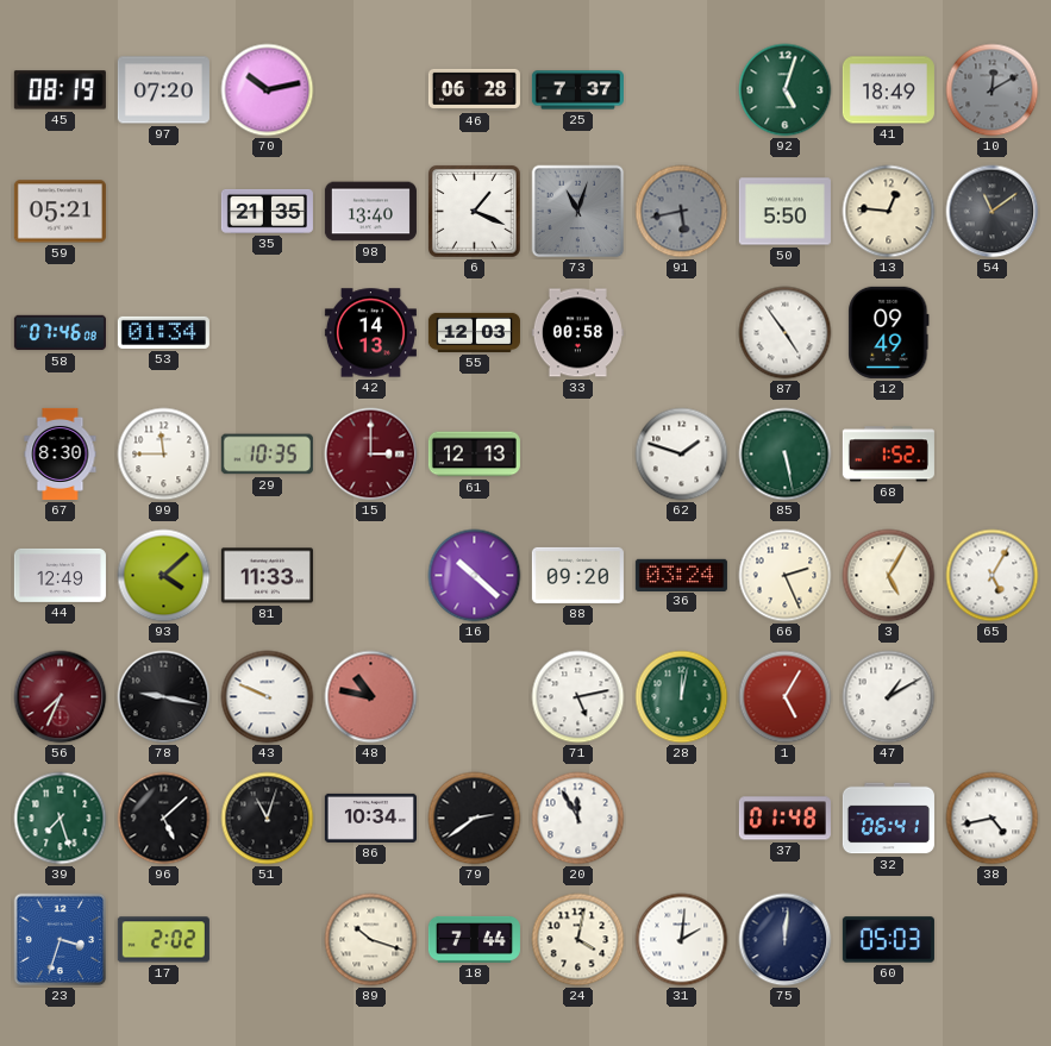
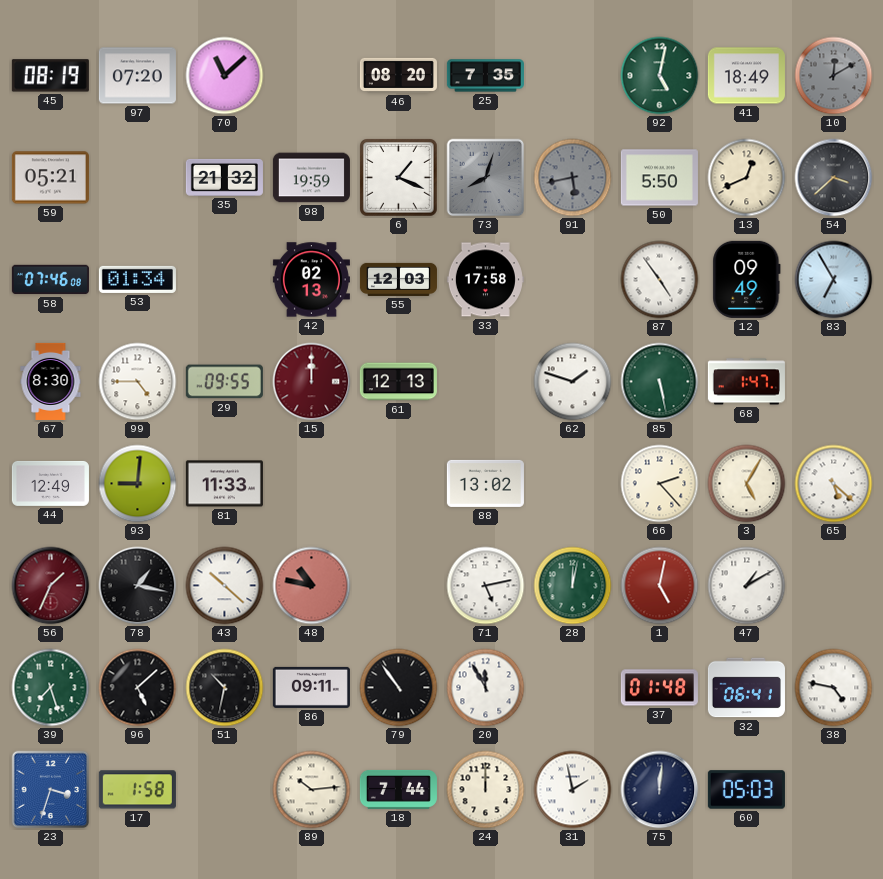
70: 10:13 -> 11:08 (225, 76)
46: 06:28 -> 08:20 (398, 75)
25: 7:37 -> 7:35 (485, 76)
92: 5:03 -> 5:02 (660, 76)
35: 21:35 -> 21:32 (224, 177)
98: 13:40 -> 19:59 (311, 178)
73: 11:03 -> 8:03 (486, 178)
13: 12:46 -> 12:41 (747, 178)
54: 11:09 -> 3:38 (834, 178)
42: 14:13 -> 02:13 (311, 280)
33: 00:58 -> 17:58 (485, 280)
83: none -> 6:55 (834, 280)
99: 11:45 -> 4:45 (138, 382)
29: 10:35 -> 09:55 (224, 382)
15: 3:00 -> 12:00 (312, 382)
68: 1:52 -> 1:47 (746, 382)
93: 4:08 -> 9:01 (138, 484)
16: 10:22 -> none (475, 576)
88: 09:20 -> 13:02 (485, 483)
36: 03:24 -> none (681, 575)
66: 2:26 -> 2:23 (660, 484)
65: 5:05 -> 5:22 (834, 484)
56: 7:34 -> 1:34 (51, 586)
78: 9:17 -> 1:17 (138, 586)
43: 9:49 -> 10:22 (225, 586)
1: 5:05 -> 5:02 (660, 586)
51: 11:03 -> 10:32 (225, 688)
86: 10:34 -> 09:11 (311, 687)
79: 2:39 -> 10:54 (399, 688)
38: 4:43 -> 4:47 (834, 688)
17: 2:02 -> 1:58 (137, 790)
89: 10:18 -> 10:14 (312, 790)
24: 4:02 -> 12:00 (486, 790)
31: 2:01 -> 1:58 (573, 790)
